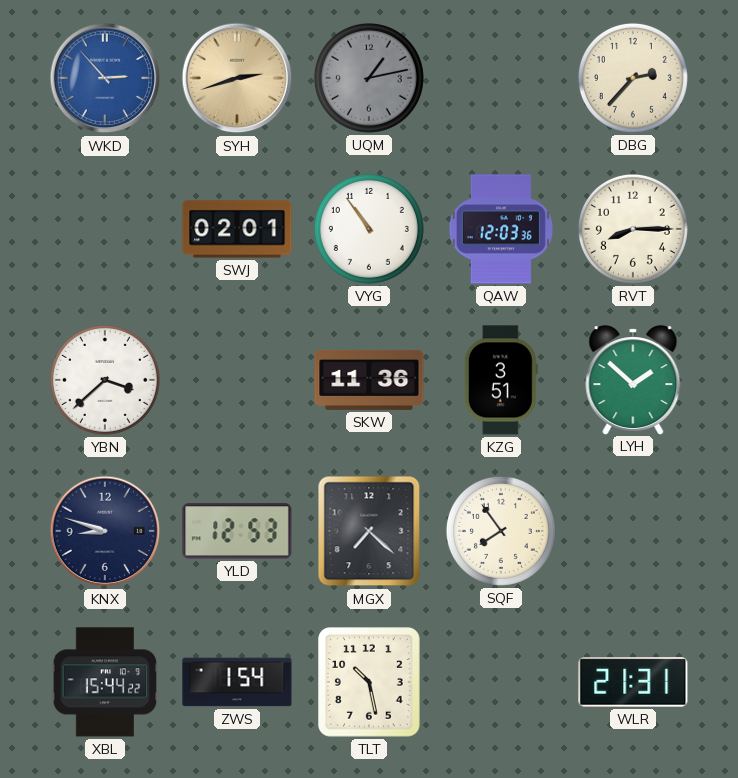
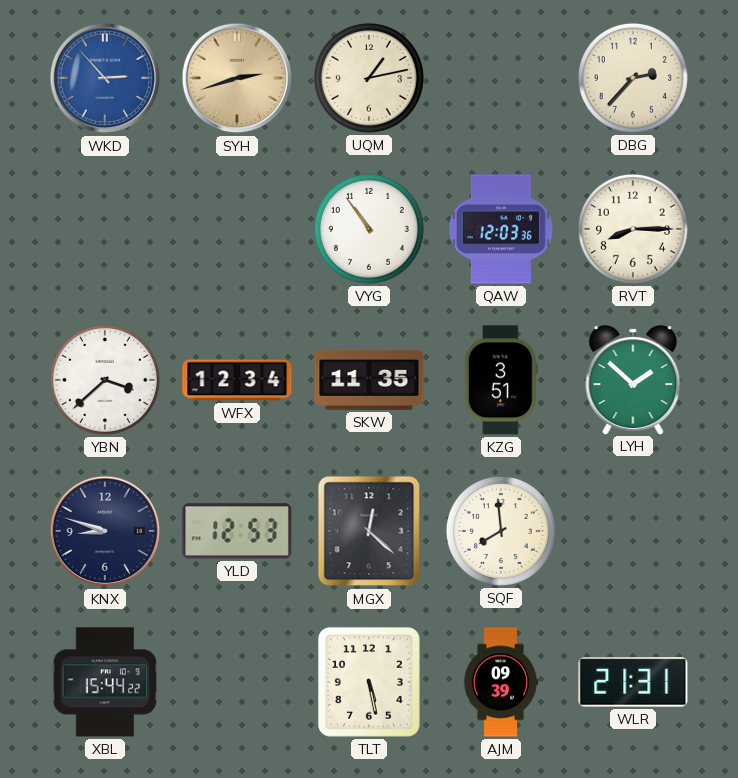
UQM dial: grey -> cream (369, 78)
SWJ: 02:01 -> none (237, 229)
WFX: none -> 12:34 (237, 380)
SKW: 11:36 -> 11:35 (369, 380)
MGX: 7:22 -> 12:22 (369, 531)
SQF: 7:54 -> 7:59 (501, 531)
ZWS: 1:54 -> none (237, 682)
TLT: 10:28 -> 5:28 (370, 683)
AJM: none -> 09:39 (501, 682)
